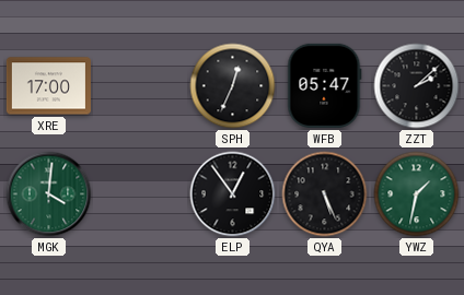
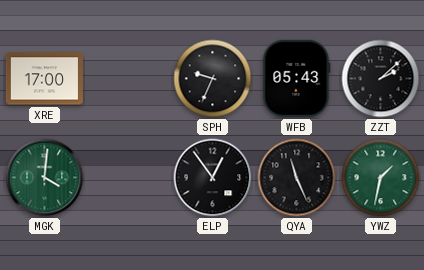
SPH: 12:34 -> 9:34 (213, 79)
WFB: 05:47 -> 05:43 (297, 78)
QYA: 5:26 -> 11:26 (297, 178)
